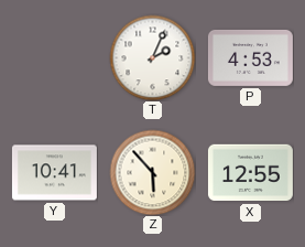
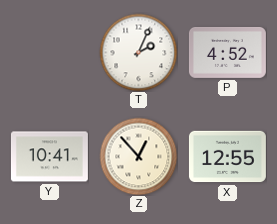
P: 4:53 -> 4:52 (227, 52)
Z: 5:53 -> 12:53 (138, 156)
